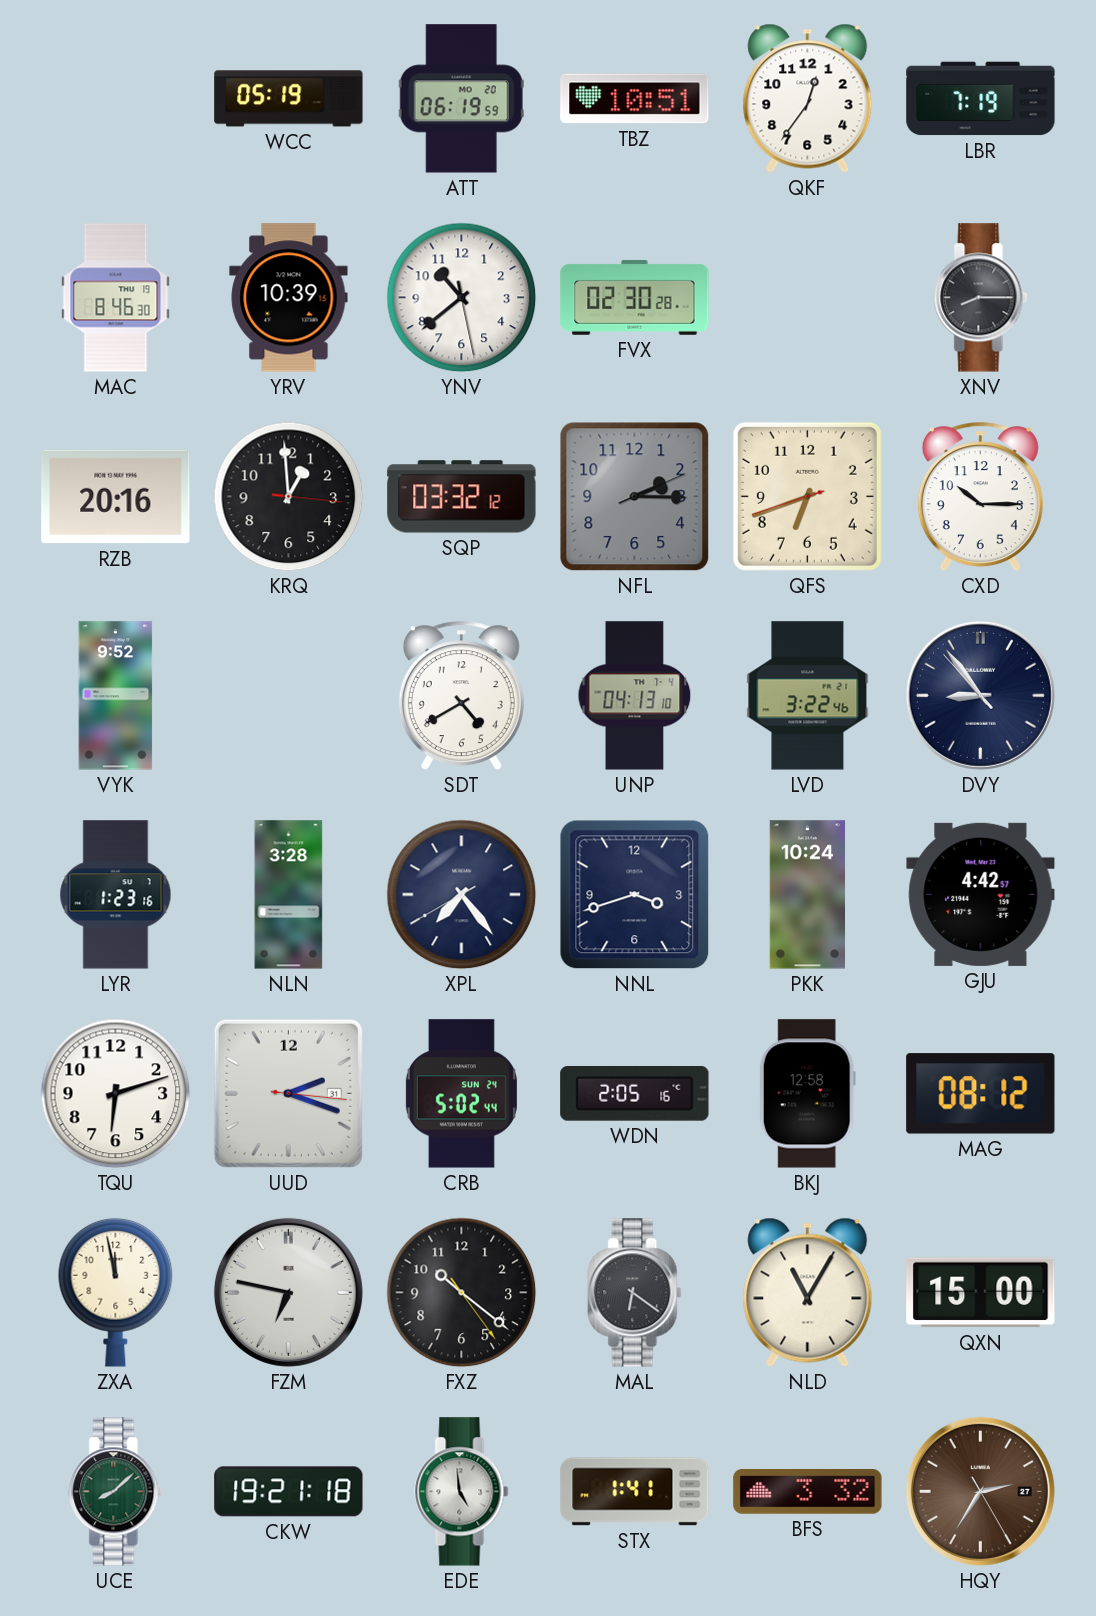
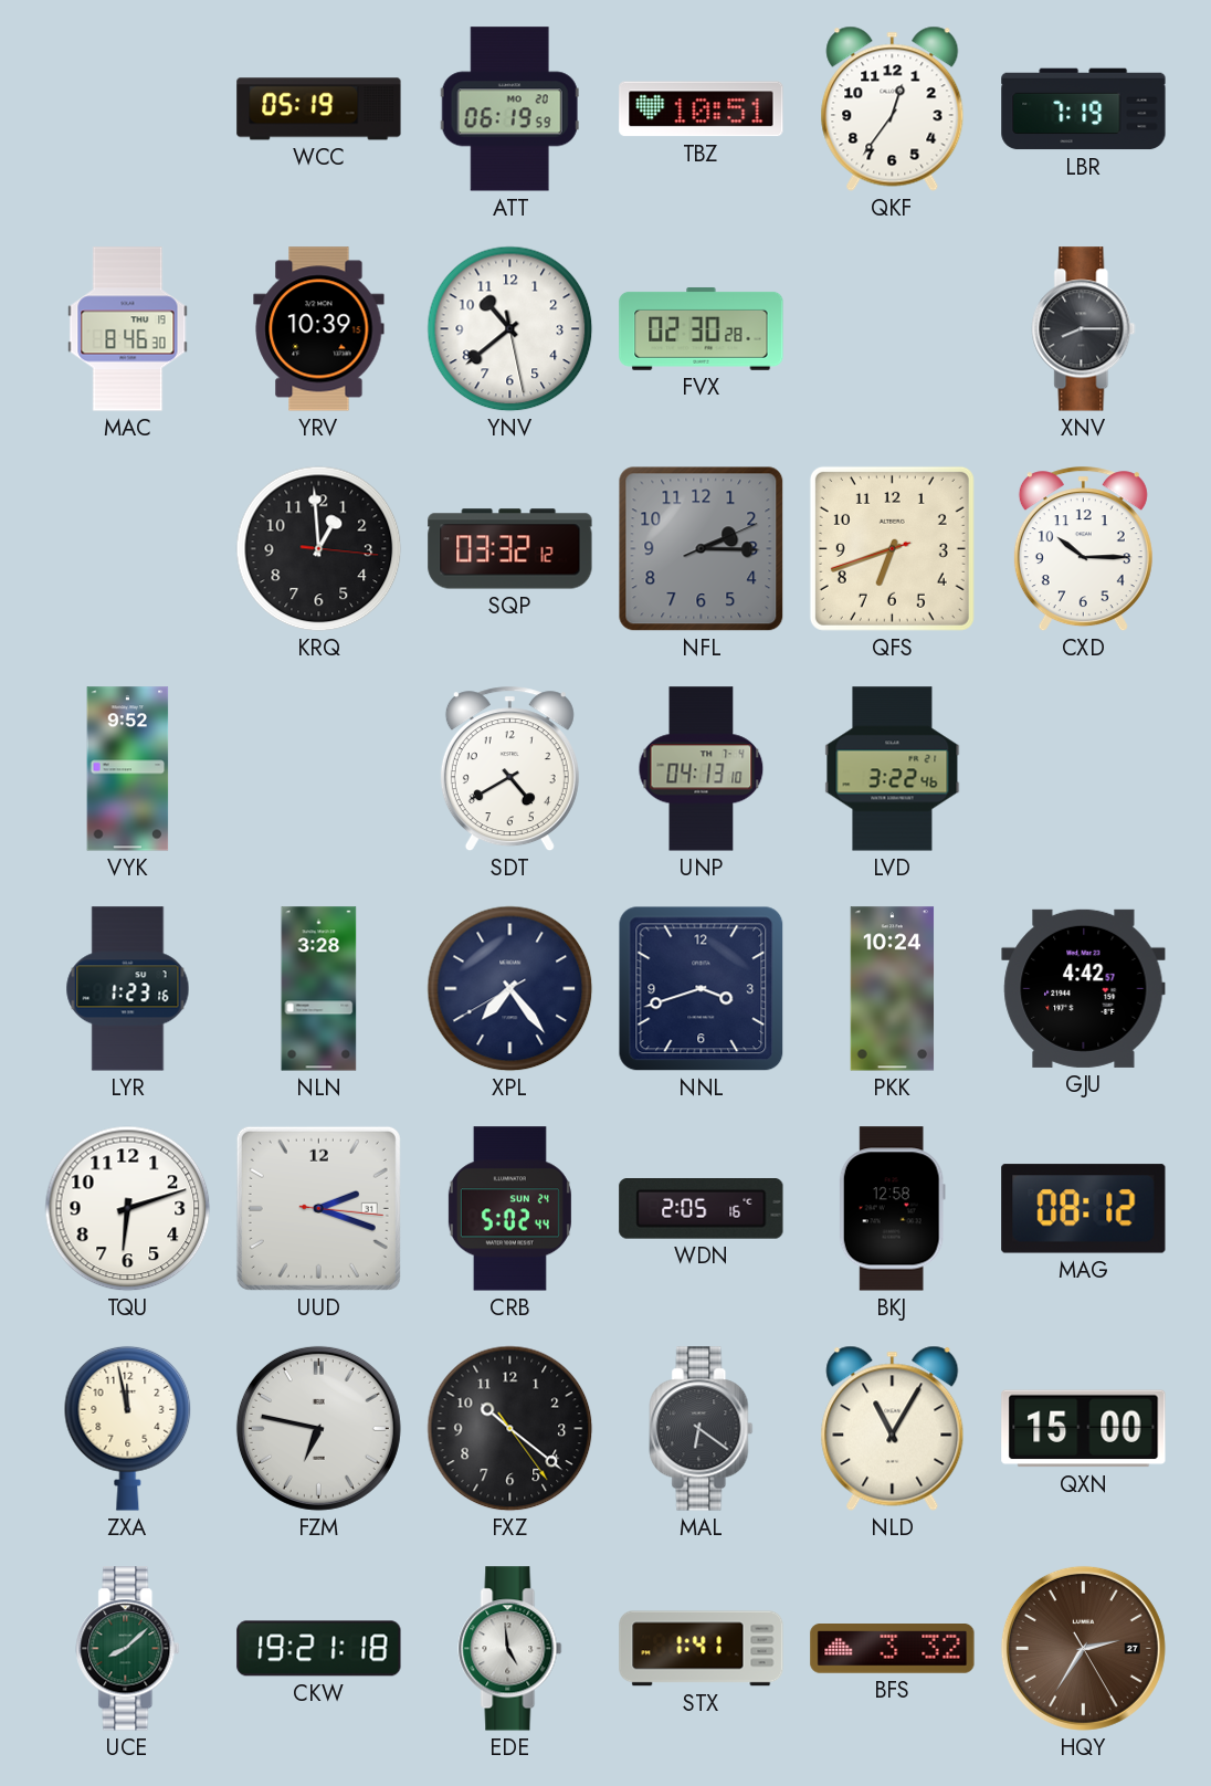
RZB: 20:16 -> none (116, 497)
DVY: 8:53 -> none (980, 695)
